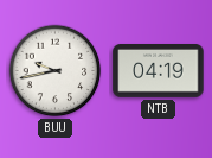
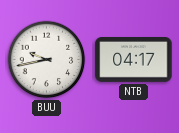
NTB: 04:19 -> 04:17 (134, 60)
